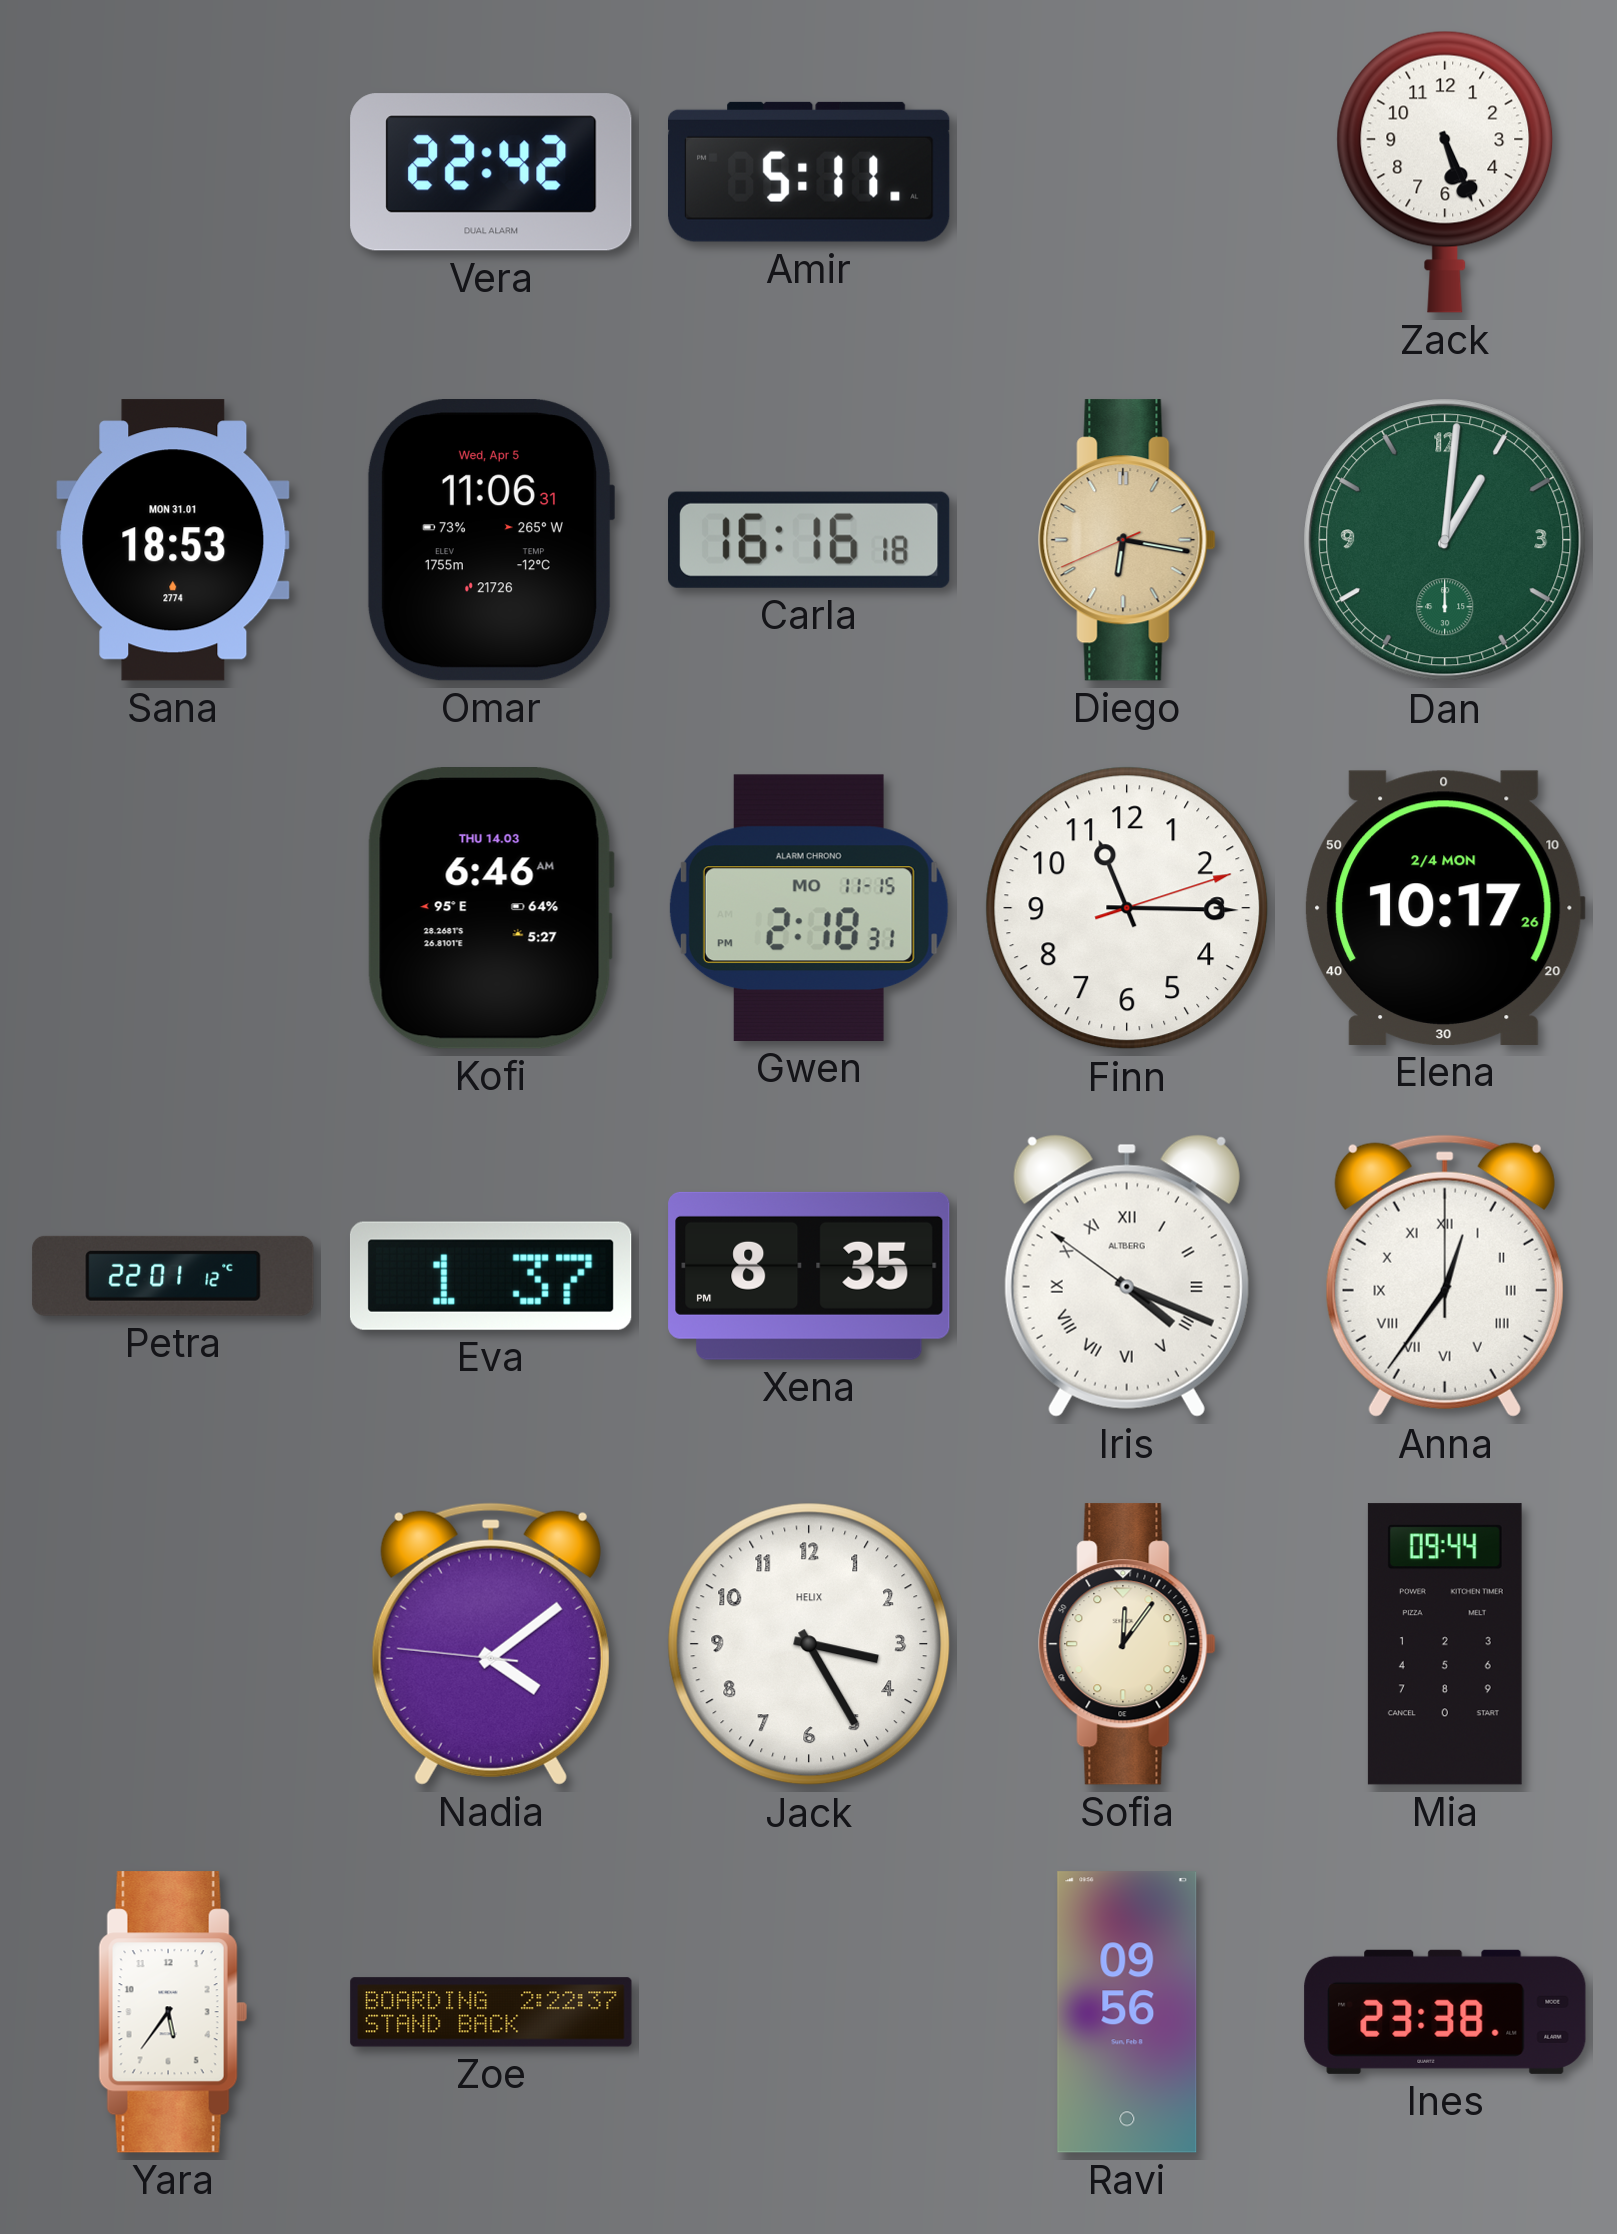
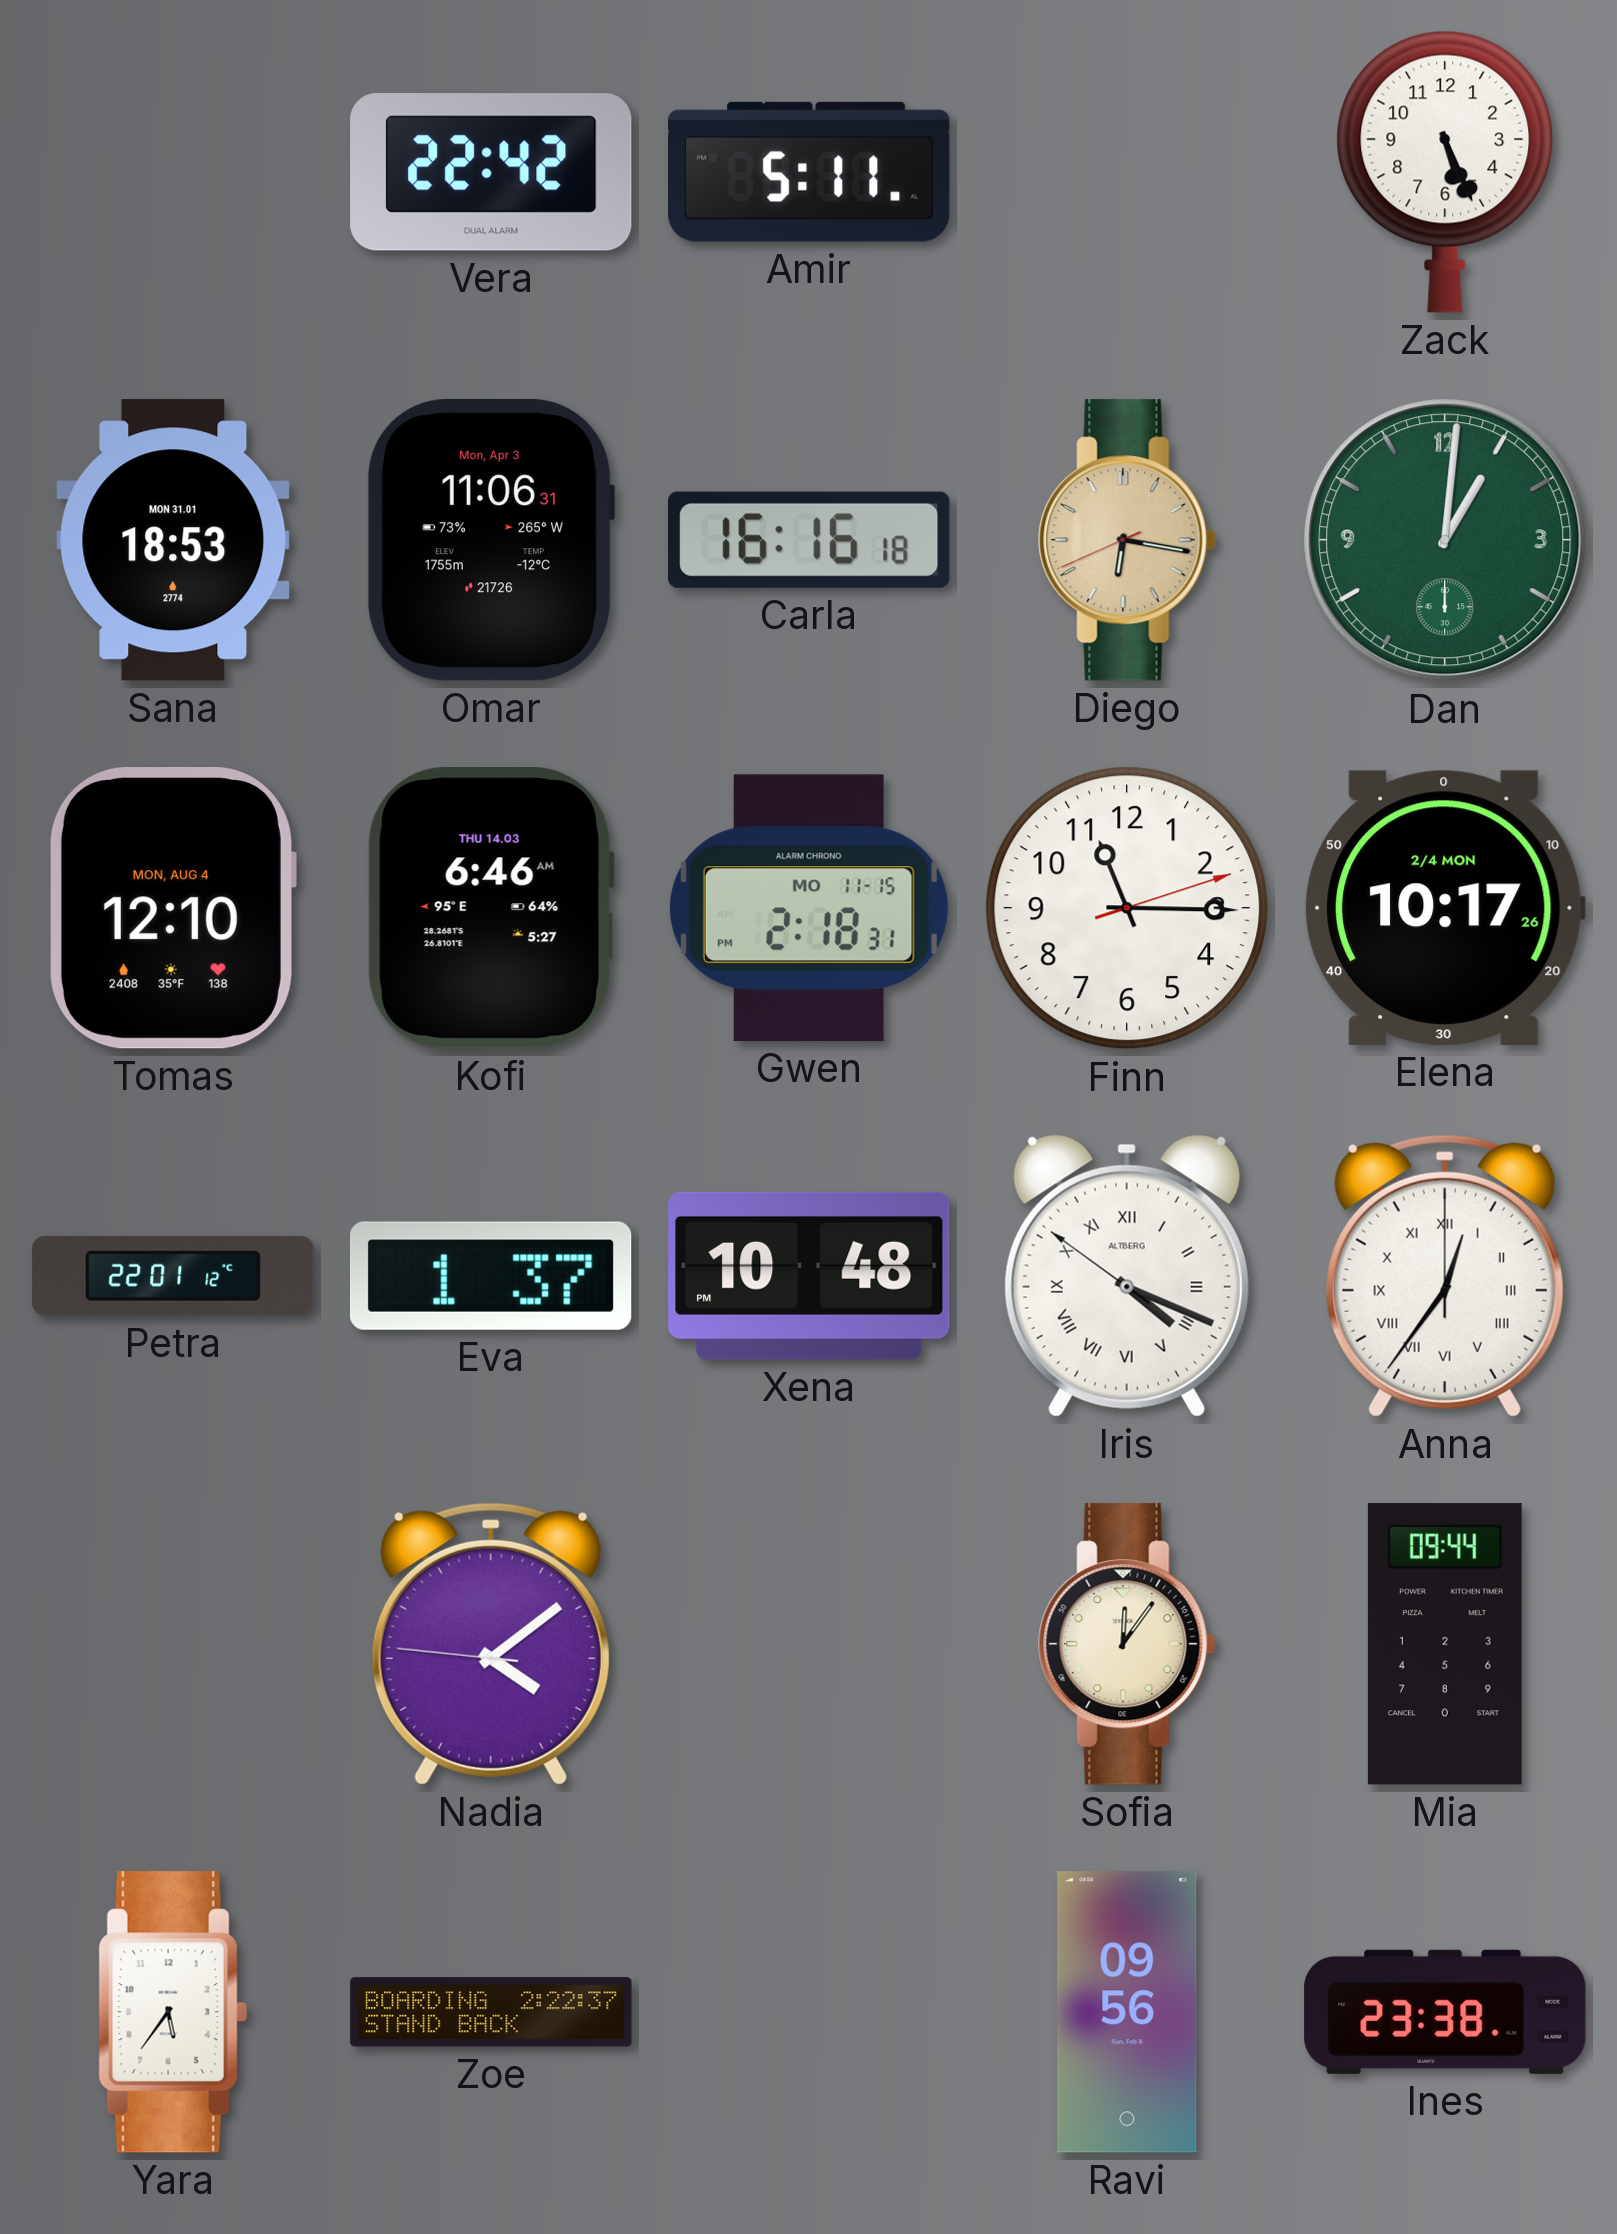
Omar date: Wed, Apr 5 -> Mon, Apr 3 (490, 541)
Tomas: none -> 12:10 (172, 909)
Xena: 8:35 -> 10:48 (809, 1276)
Jack: 3:25 -> none (809, 1644)
